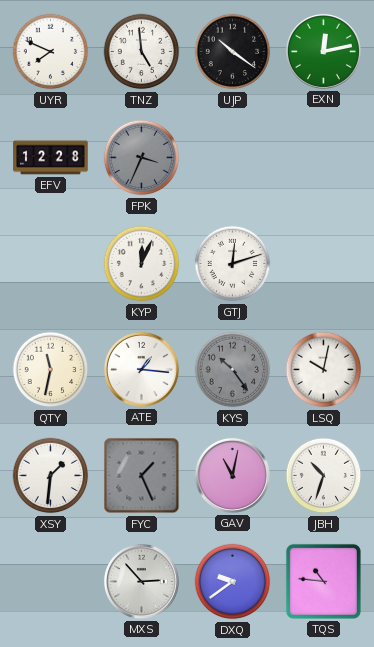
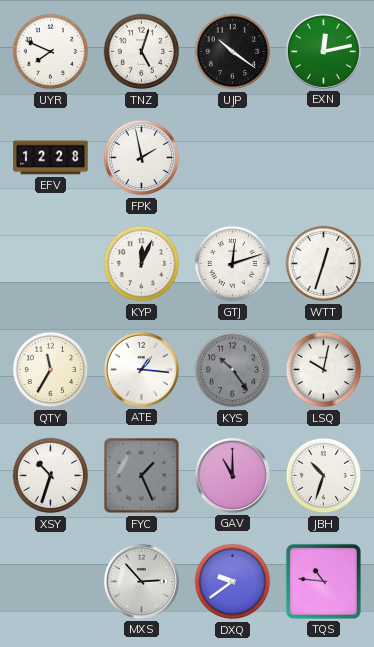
TNZ: 4:59 -> 5:03 (142, 52)
FPK: 3:34 -> 1:58 (142, 158)
FPK dial: grey -> white (142, 158)
WTT: none -> 12:33 (324, 264)
QTY: 11:32 -> 11:35 (51, 370)
XSY: 1:31 -> 10:33 (51, 476)
GAV: 11:02 -> 11:00 (232, 475)
